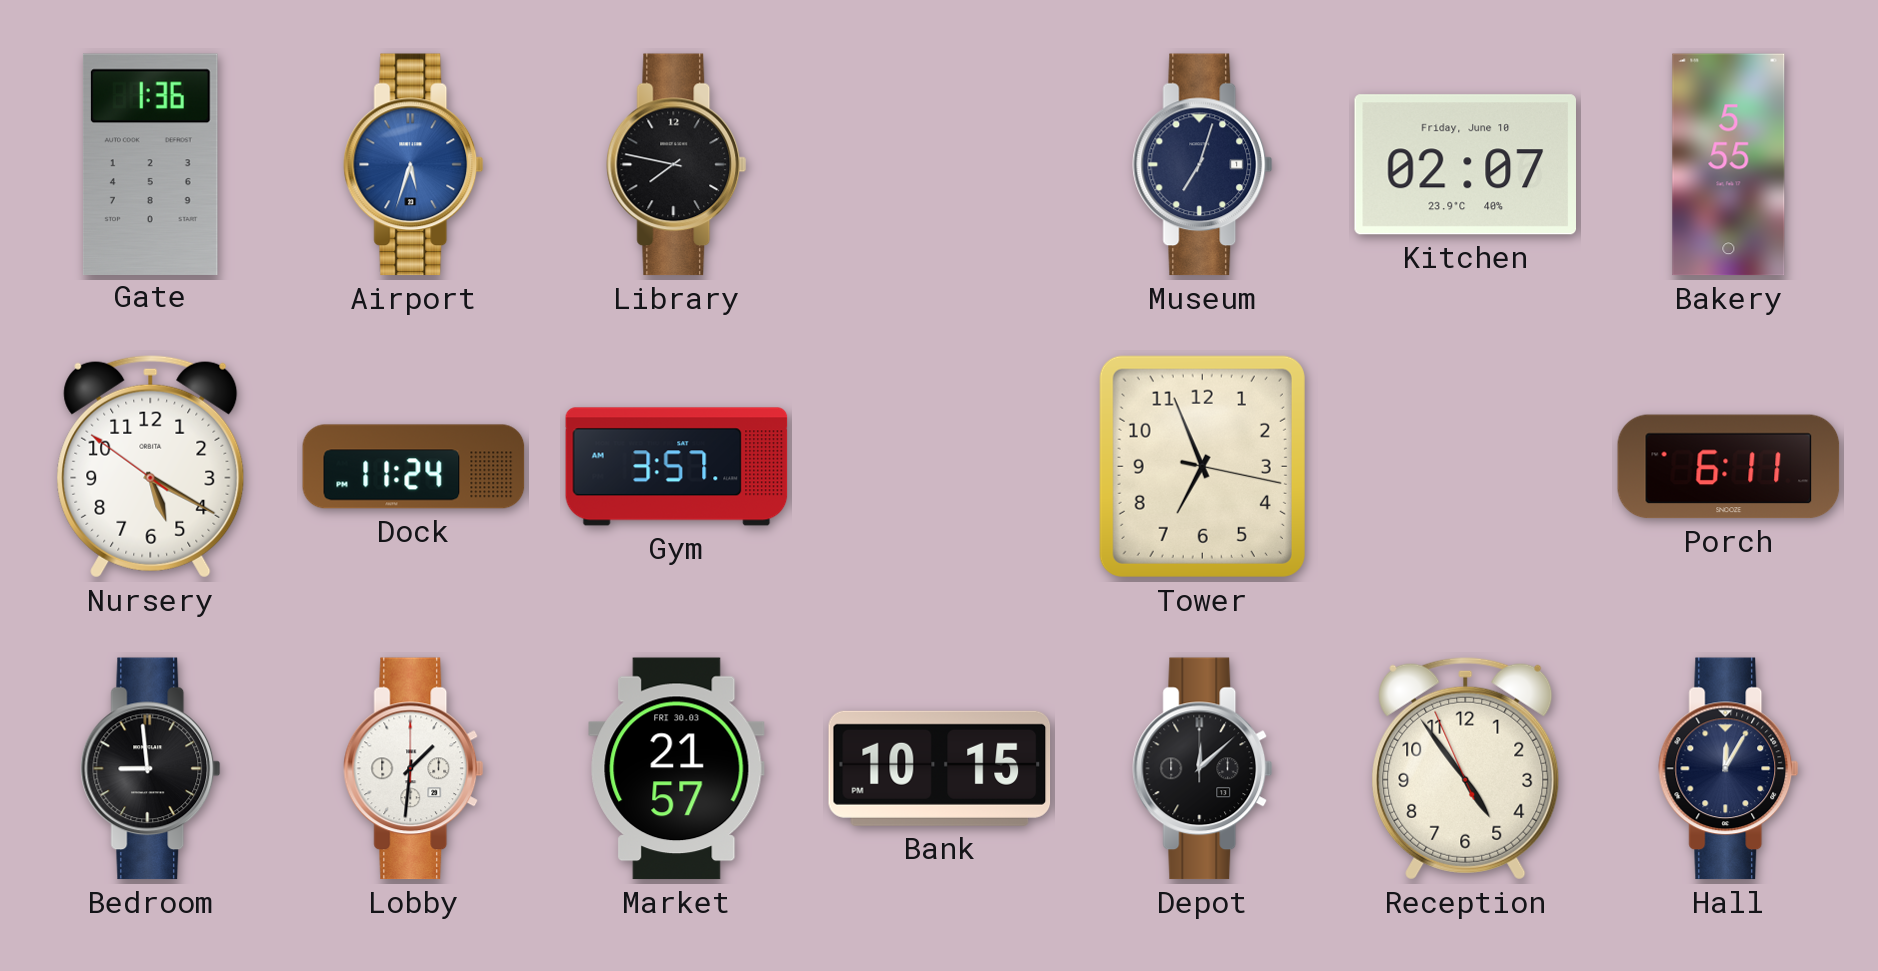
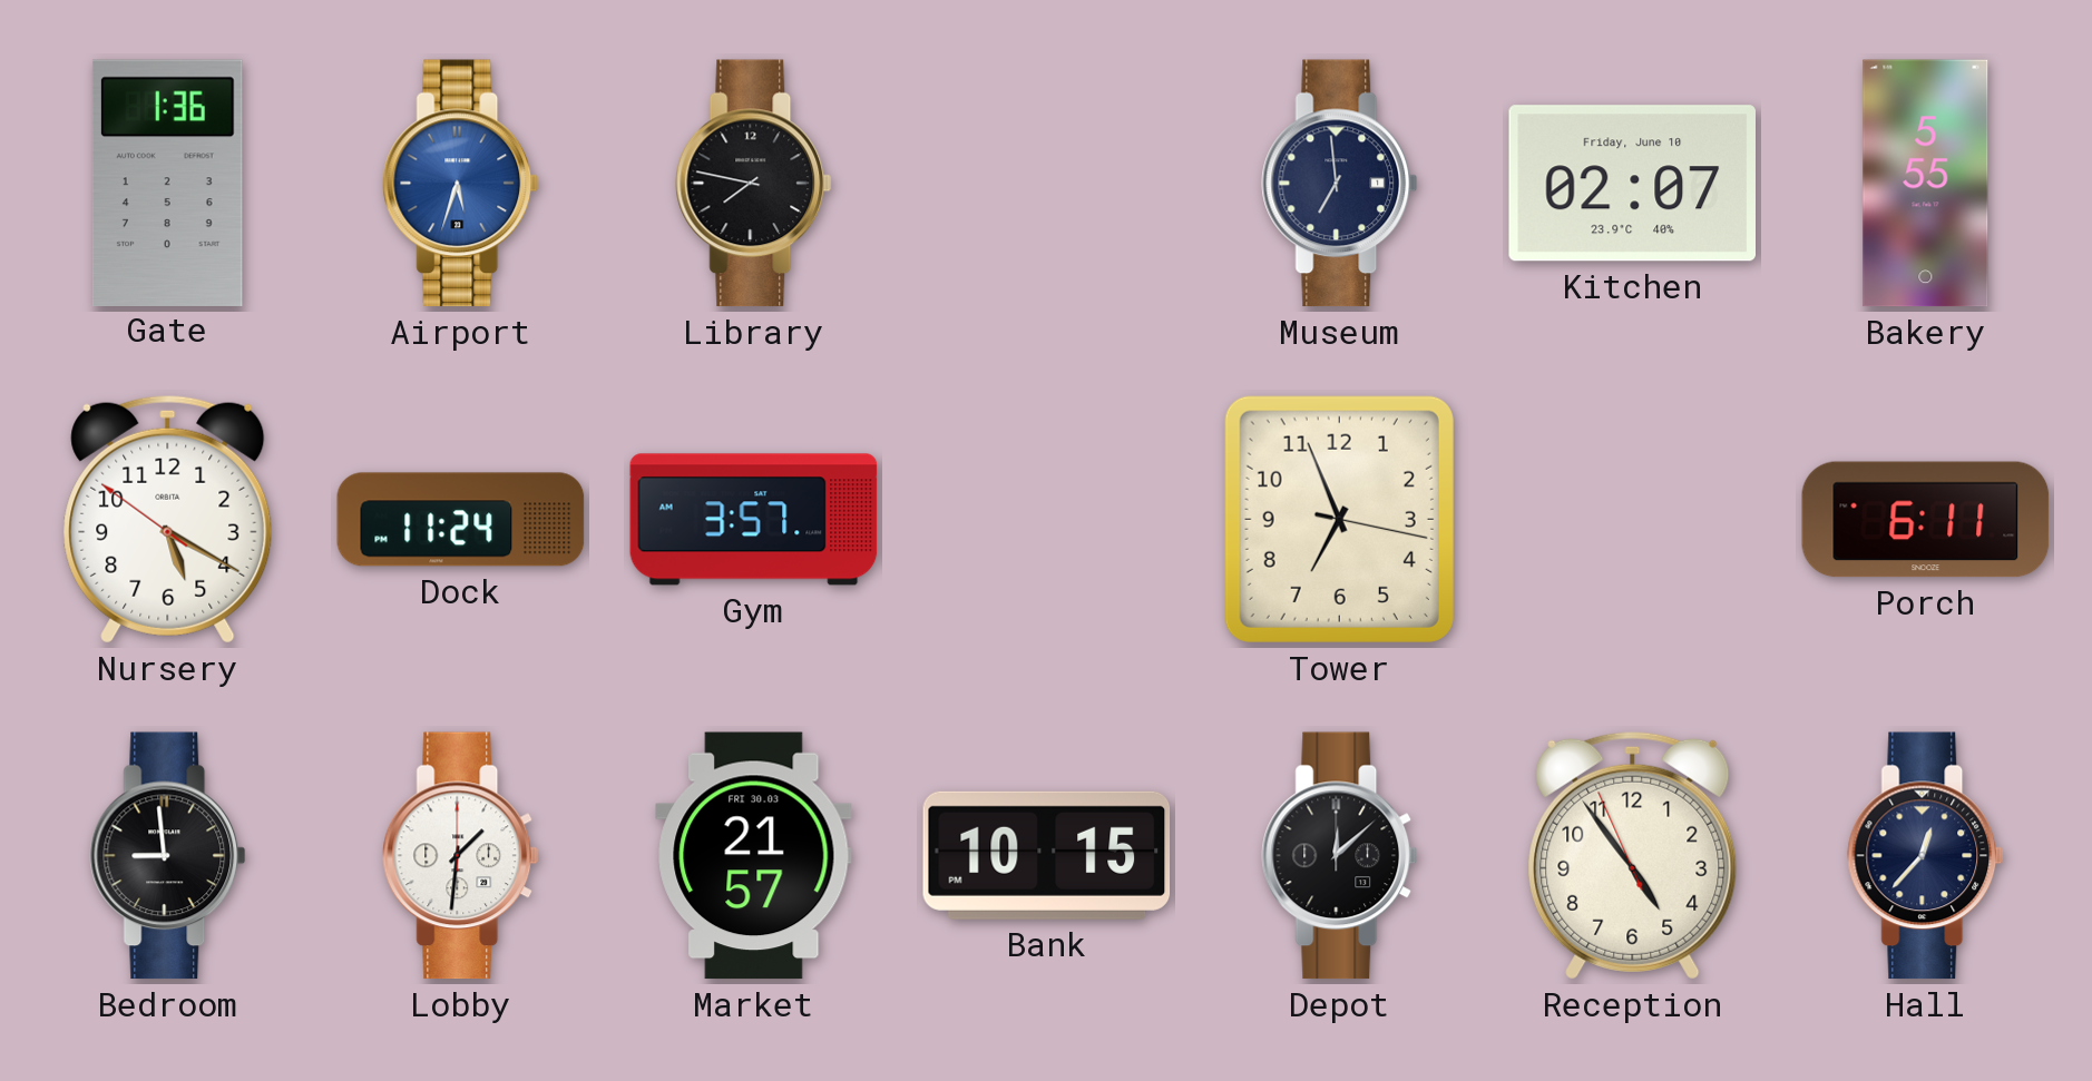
Museum: 7:03 -> 6:59 (1340, 184)
Hall: 12:05 -> 12:37 (1926, 856)
